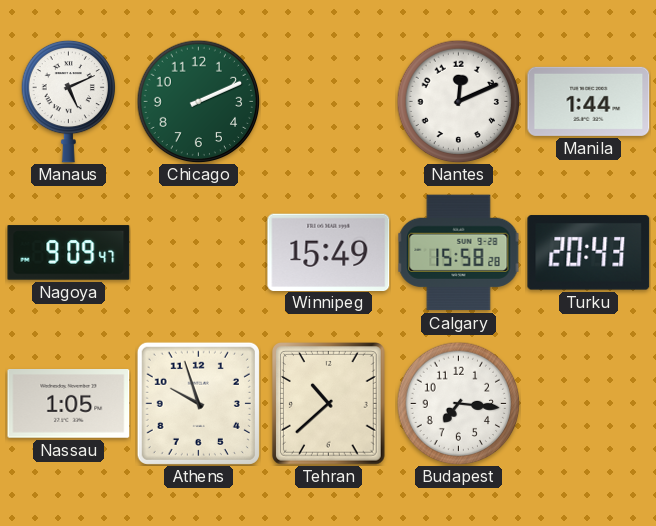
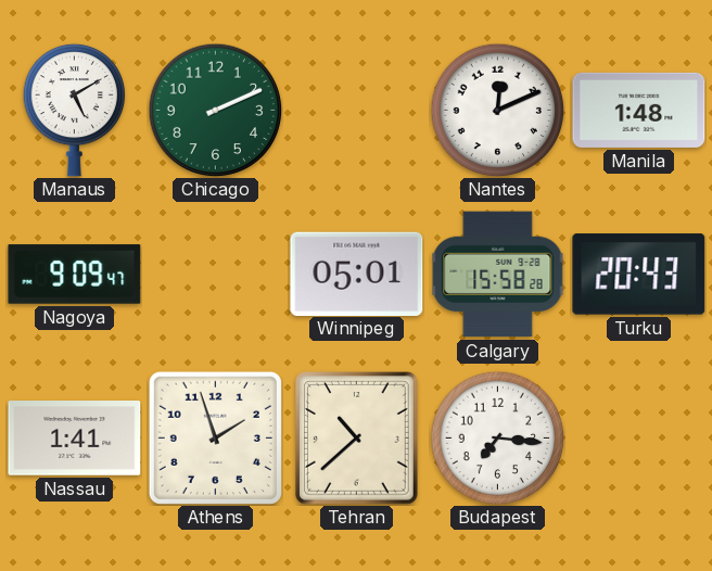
Manaus: 5:11 -> 5:10 (74, 110)
Manila: 1:44 -> 1:48 (639, 110)
Winnipeg: 15:49 -> 05:01 (357, 274)
Nassau: 1:05 -> 1:41 (75, 439)
Athens: 9:57 -> 1:57 (215, 437)
